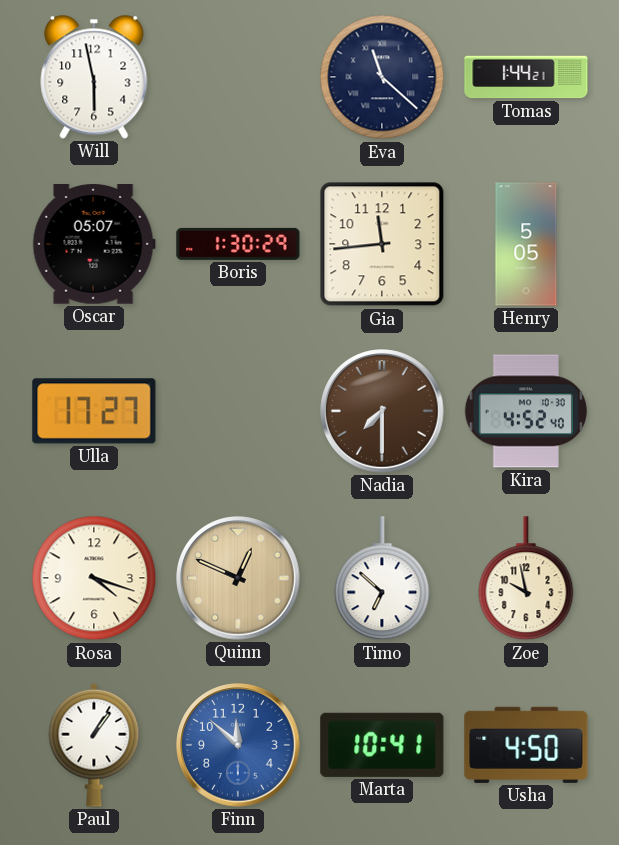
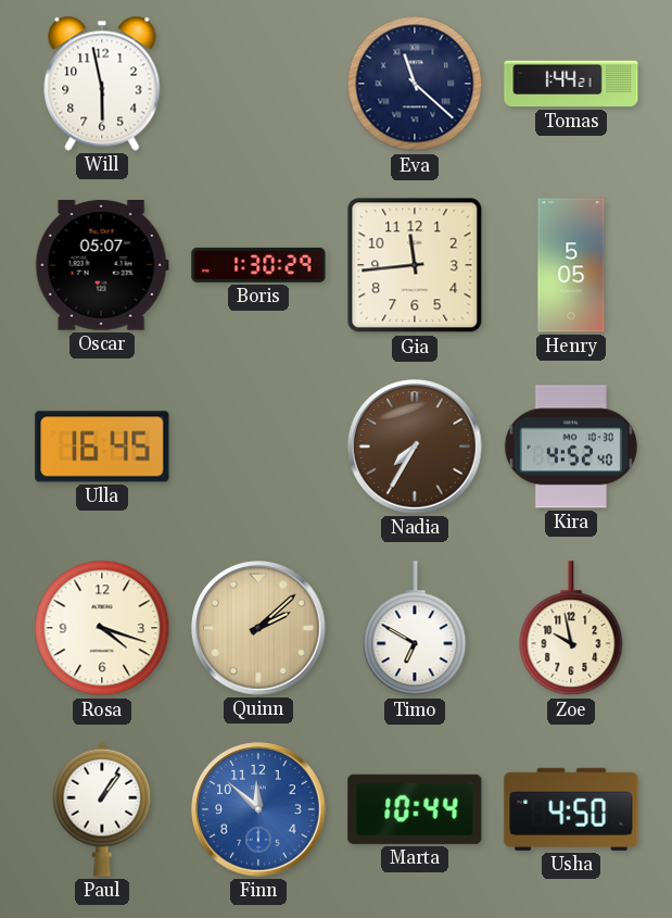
Ulla: 17:27 -> 16:45 (102, 447)
Nadia: 7:30 -> 7:35 (415, 447)
Quinn: 12:49 -> 2:08 (258, 628)
Timo: 6:52 -> 6:50 (415, 629)
Marta: 10:41 -> 10:44 (415, 809)
